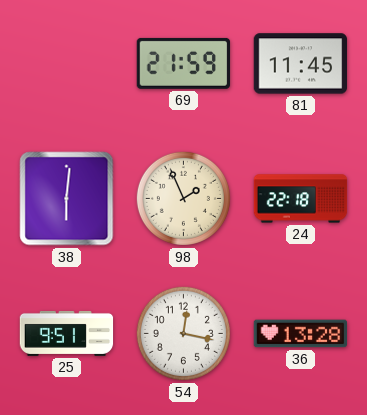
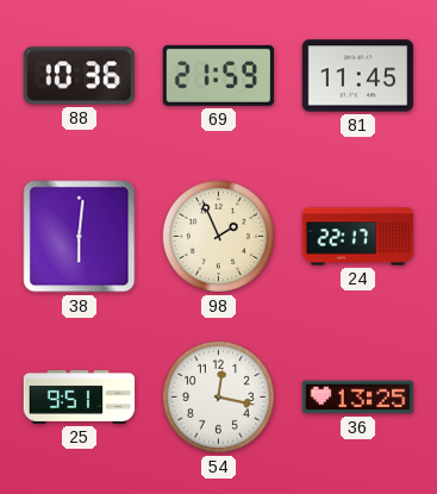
88: none -> 10:36 (79, 76)
24: 22:18 -> 22:17 (358, 237)
36: 13:28 -> 13:25 (358, 398)
